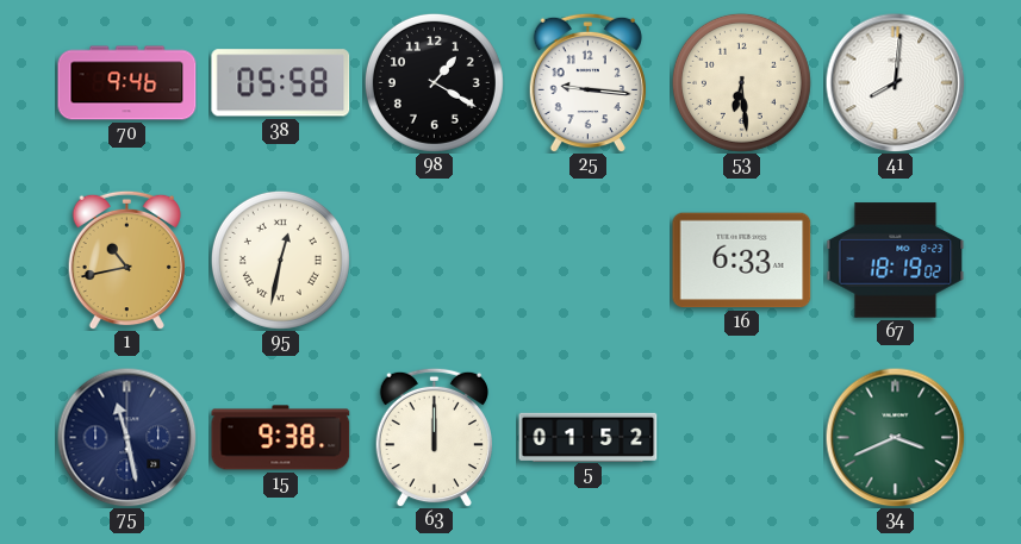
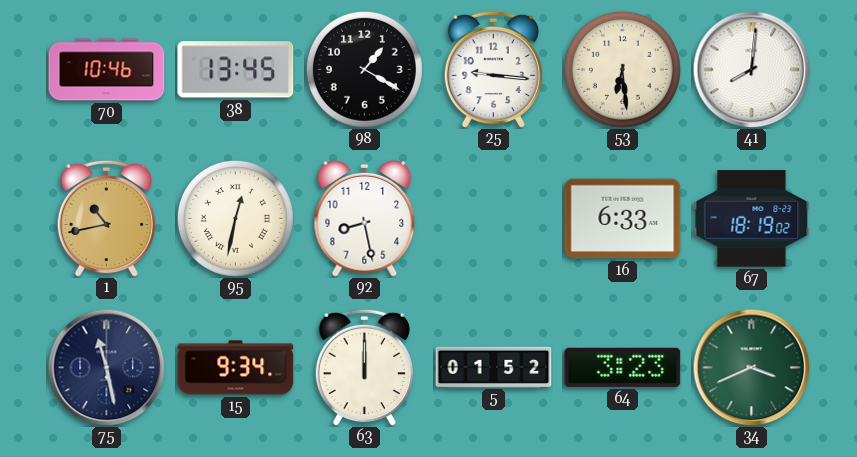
70: 9:46 -> 10:46 (107, 70)
38: 05:58 -> 13:45 (236, 70)
92: none -> 8:28 (365, 218)
15: 9:38 -> 9:34 (236, 368)
64: none -> 3:23 (623, 367)
